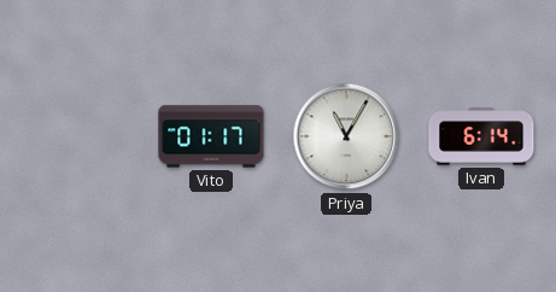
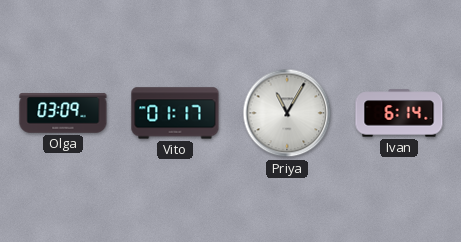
Olga: none -> 03:09 (63, 113)
